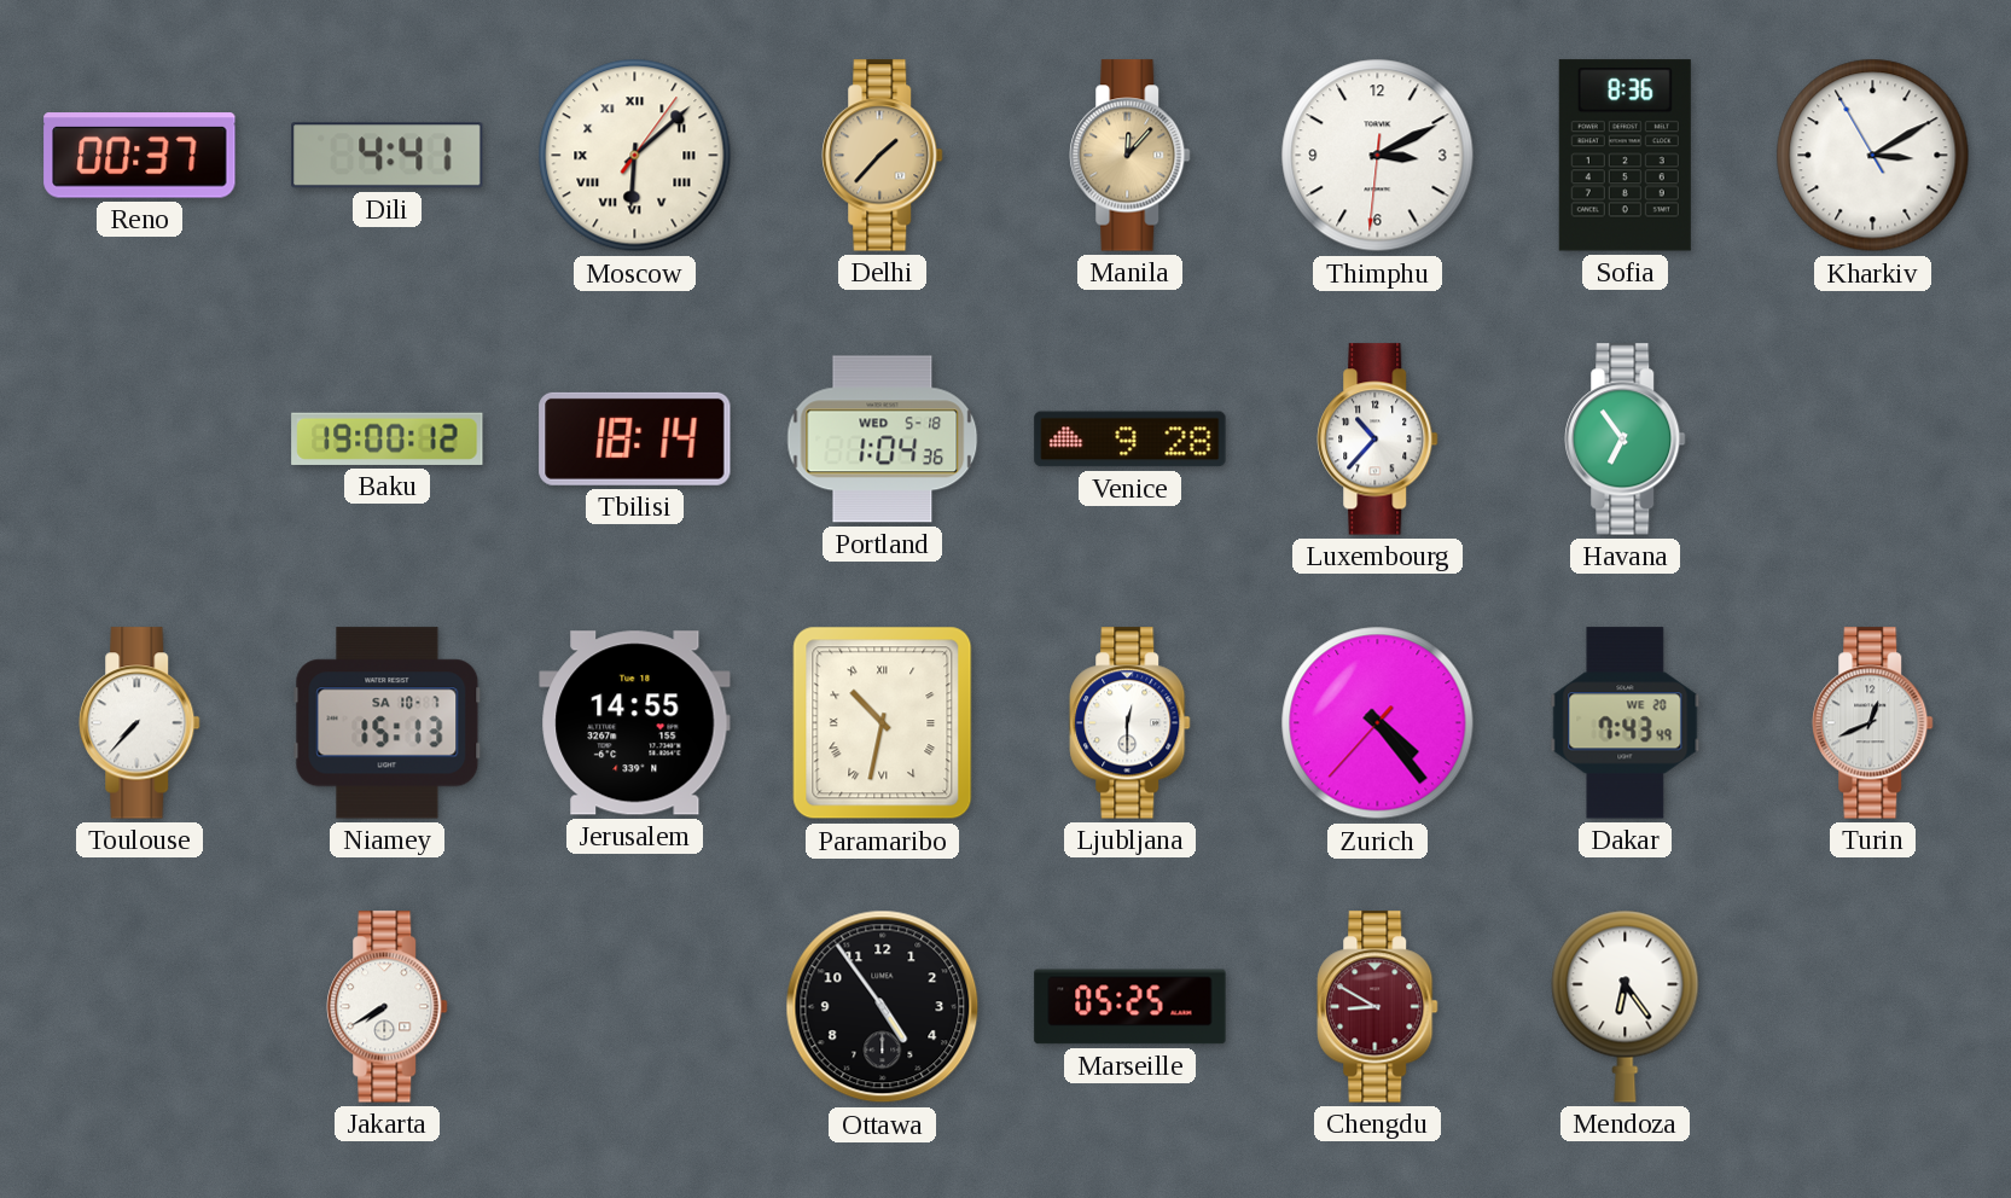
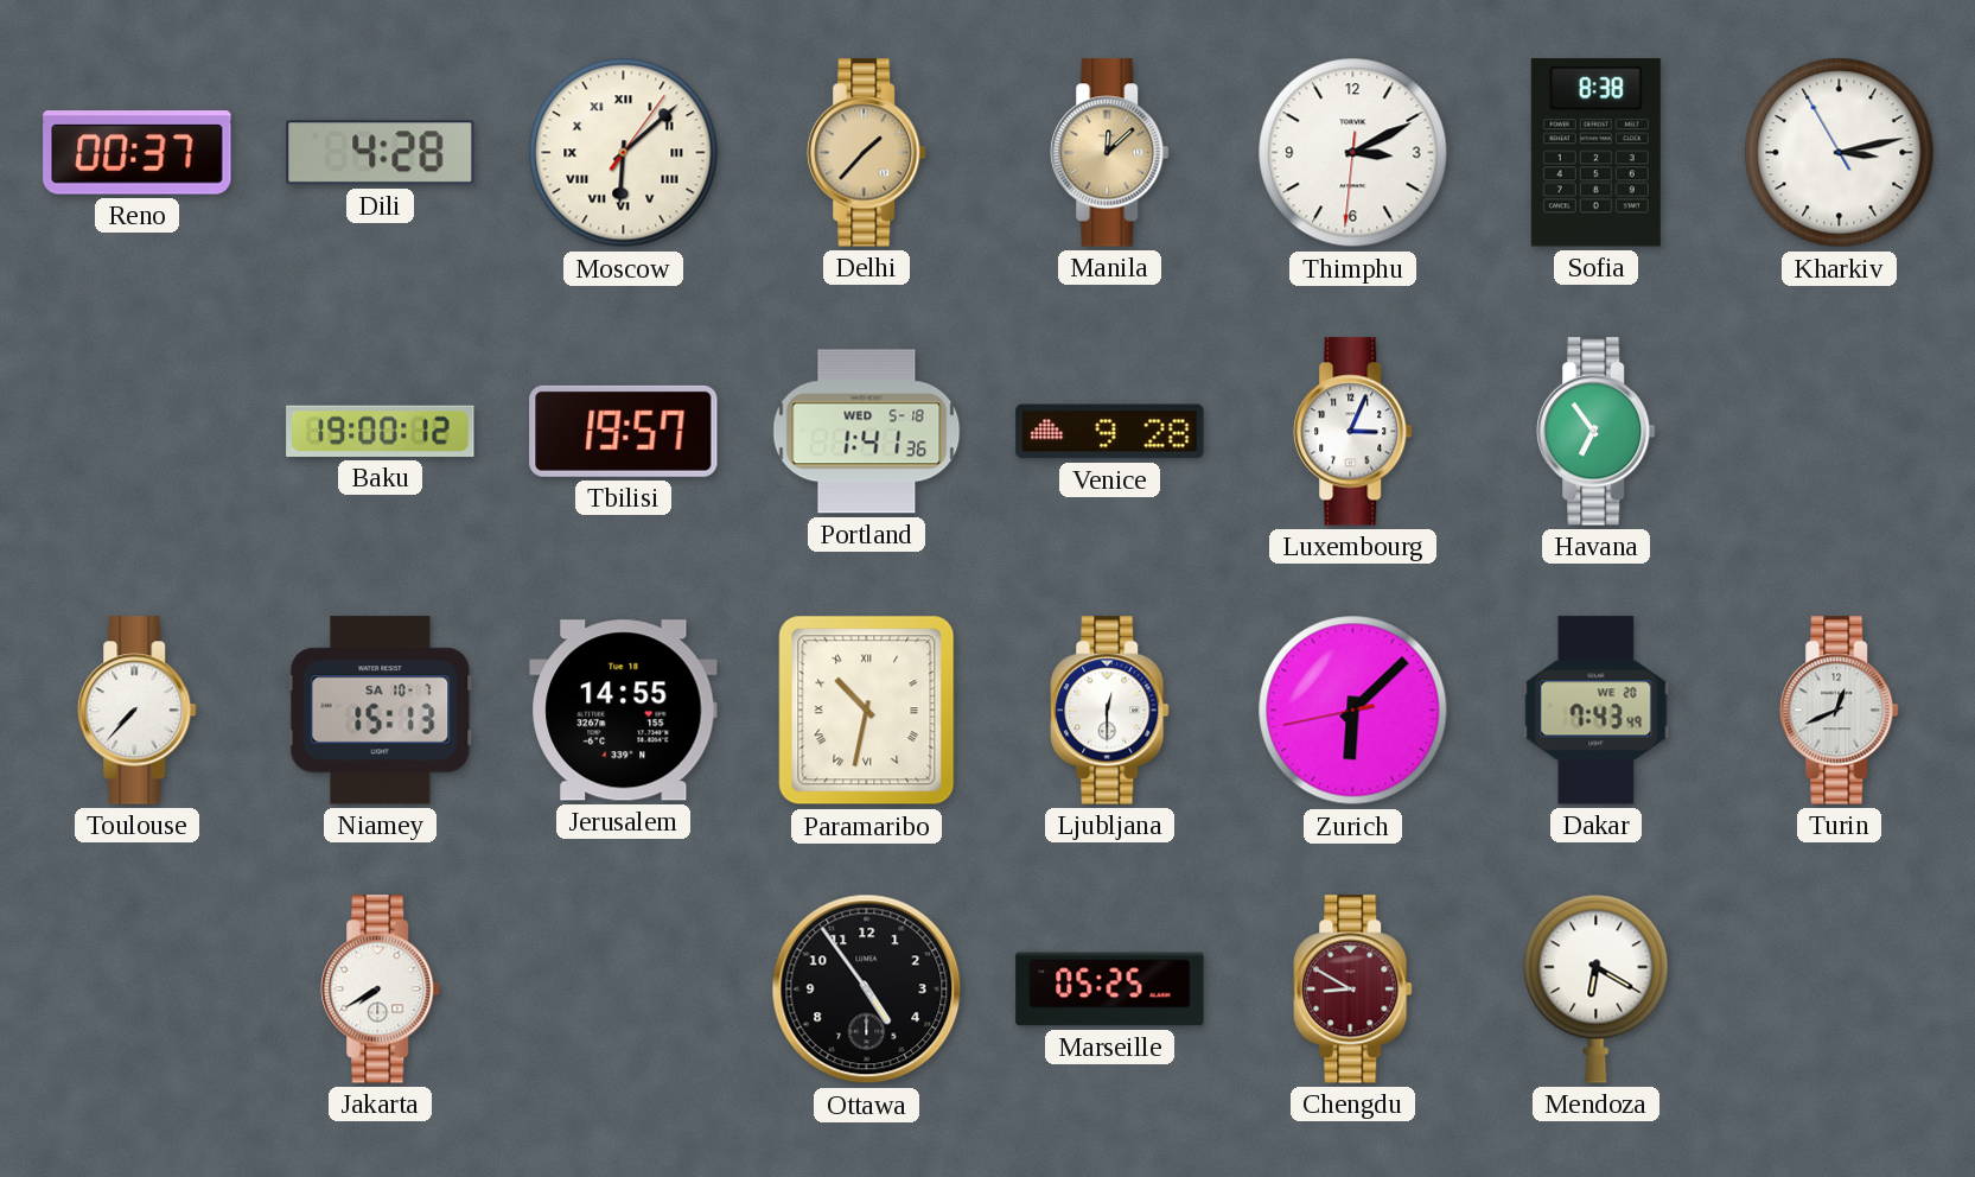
Dili: 4:41 -> 4:28 (381, 153)
Manila: 12:07 -> 12:08 (1110, 153)
Sofia: 8:36 -> 8:38 (1595, 153)
Kharkiv: 3:09 -> 3:12 (1840, 153)
Tbilisi: 18:14 -> 19:57 (624, 431)
Portland: 1:04 -> 1:41 (867, 432)
Luxembourg: 10:37 -> 3:04 (1353, 432)
Zurich: 4:23 -> 6:07 (1353, 711)
Mendoza: 6:24 -> 6:20 (1597, 988)
